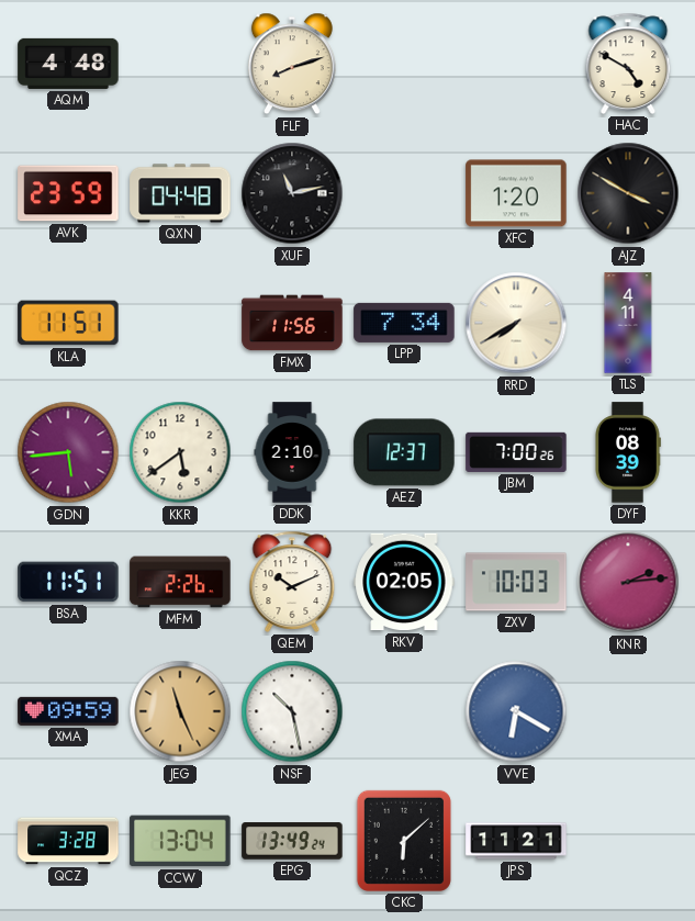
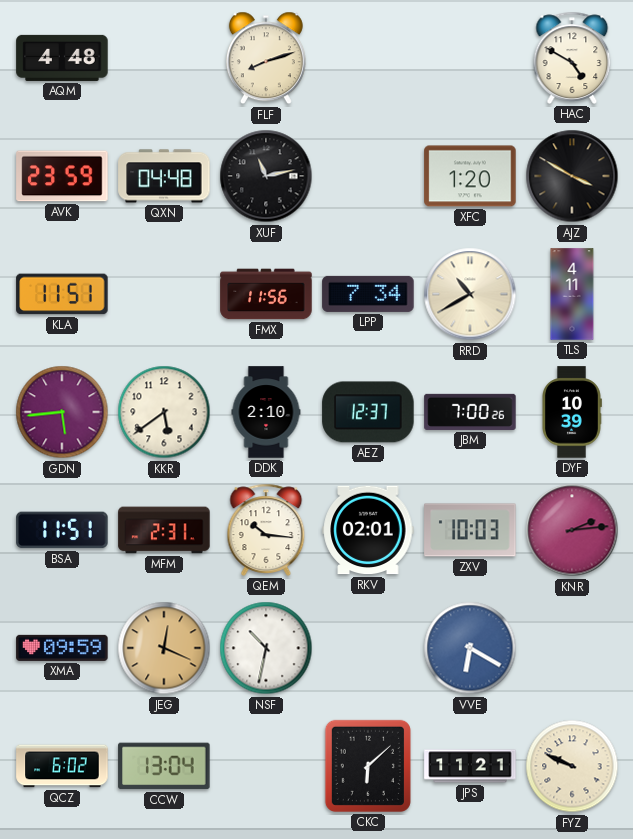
RRD: 7:40 -> 10:40 (470, 294)
DYF: 08:39 -> 10:39 (572, 412)
MFM: 2:26 -> 2:31 (164, 530)
QEM: 10:11 -> 10:16 (266, 530)
RKV: 02:05 -> 02:01 (368, 530)
JEG: 11:26 -> 12:19 (164, 648)
NSF: 10:28 -> 10:32 (266, 648)
QCZ: 3:28 -> 6:02 (62, 766)
EPG: 13:49 -> none (292, 841)
FYZ: none -> 9:49 (572, 766)
